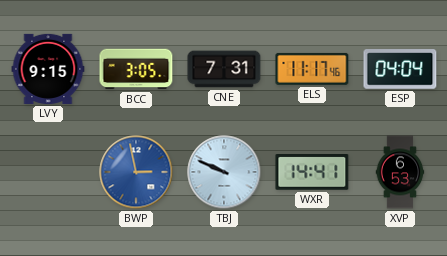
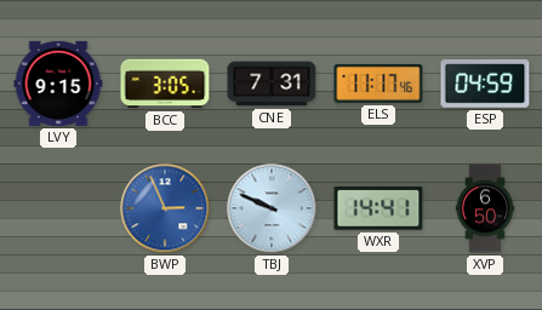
ESP: 04:04 -> 04:59 (485, 84)
BWP: 2:58 -> 2:56 (165, 208)
XVP: 6:53 -> 6:50 (485, 208)
